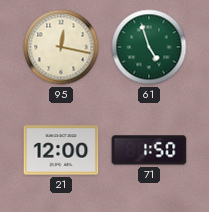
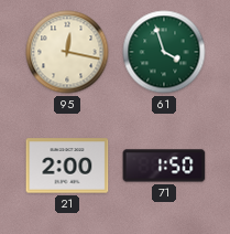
61: 4:57 -> 3:57 (164, 52)
21: 12:00 -> 2:00 (67, 166)
